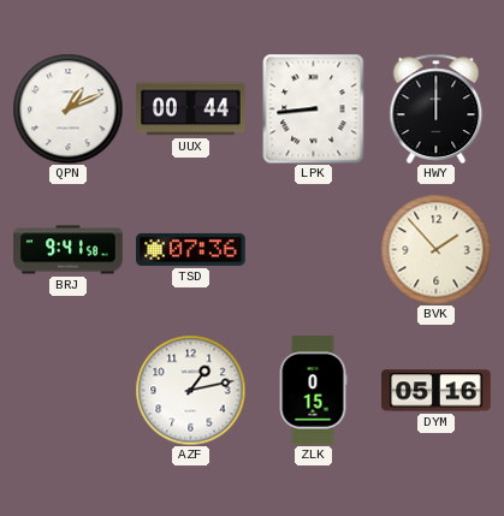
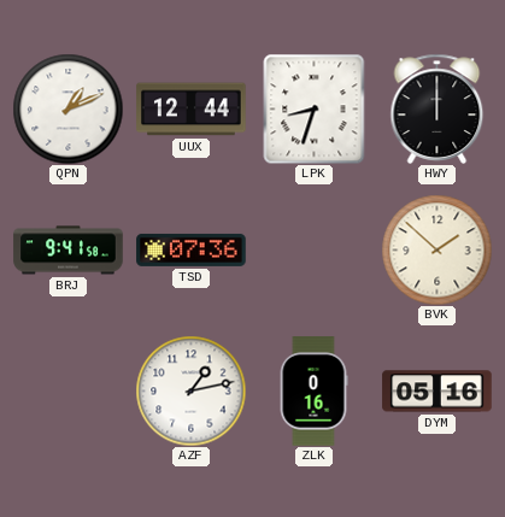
UUX: 00:44 -> 12:44 (192, 110)
LPK: 8:44 -> 8:33 (315, 108)
BVK: 1:53 -> 1:52 (436, 249)
ZLK: 0:15 -> 0:16 (313, 392)
